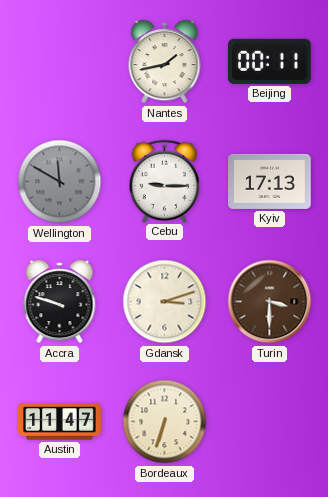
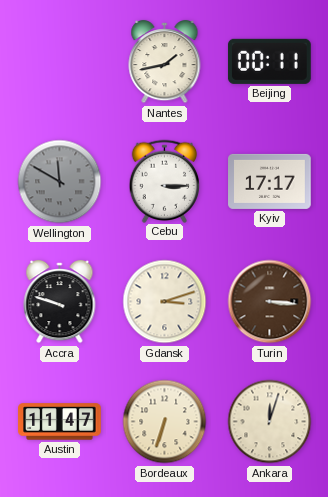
Cebu: 9:15 -> 3:15 (165, 181)
Kyiv: 17:13 -> 17:17 (270, 181)
Turin: 3:30 -> 3:16 (270, 302)
Ankara: none -> 12:03 (270, 422)
